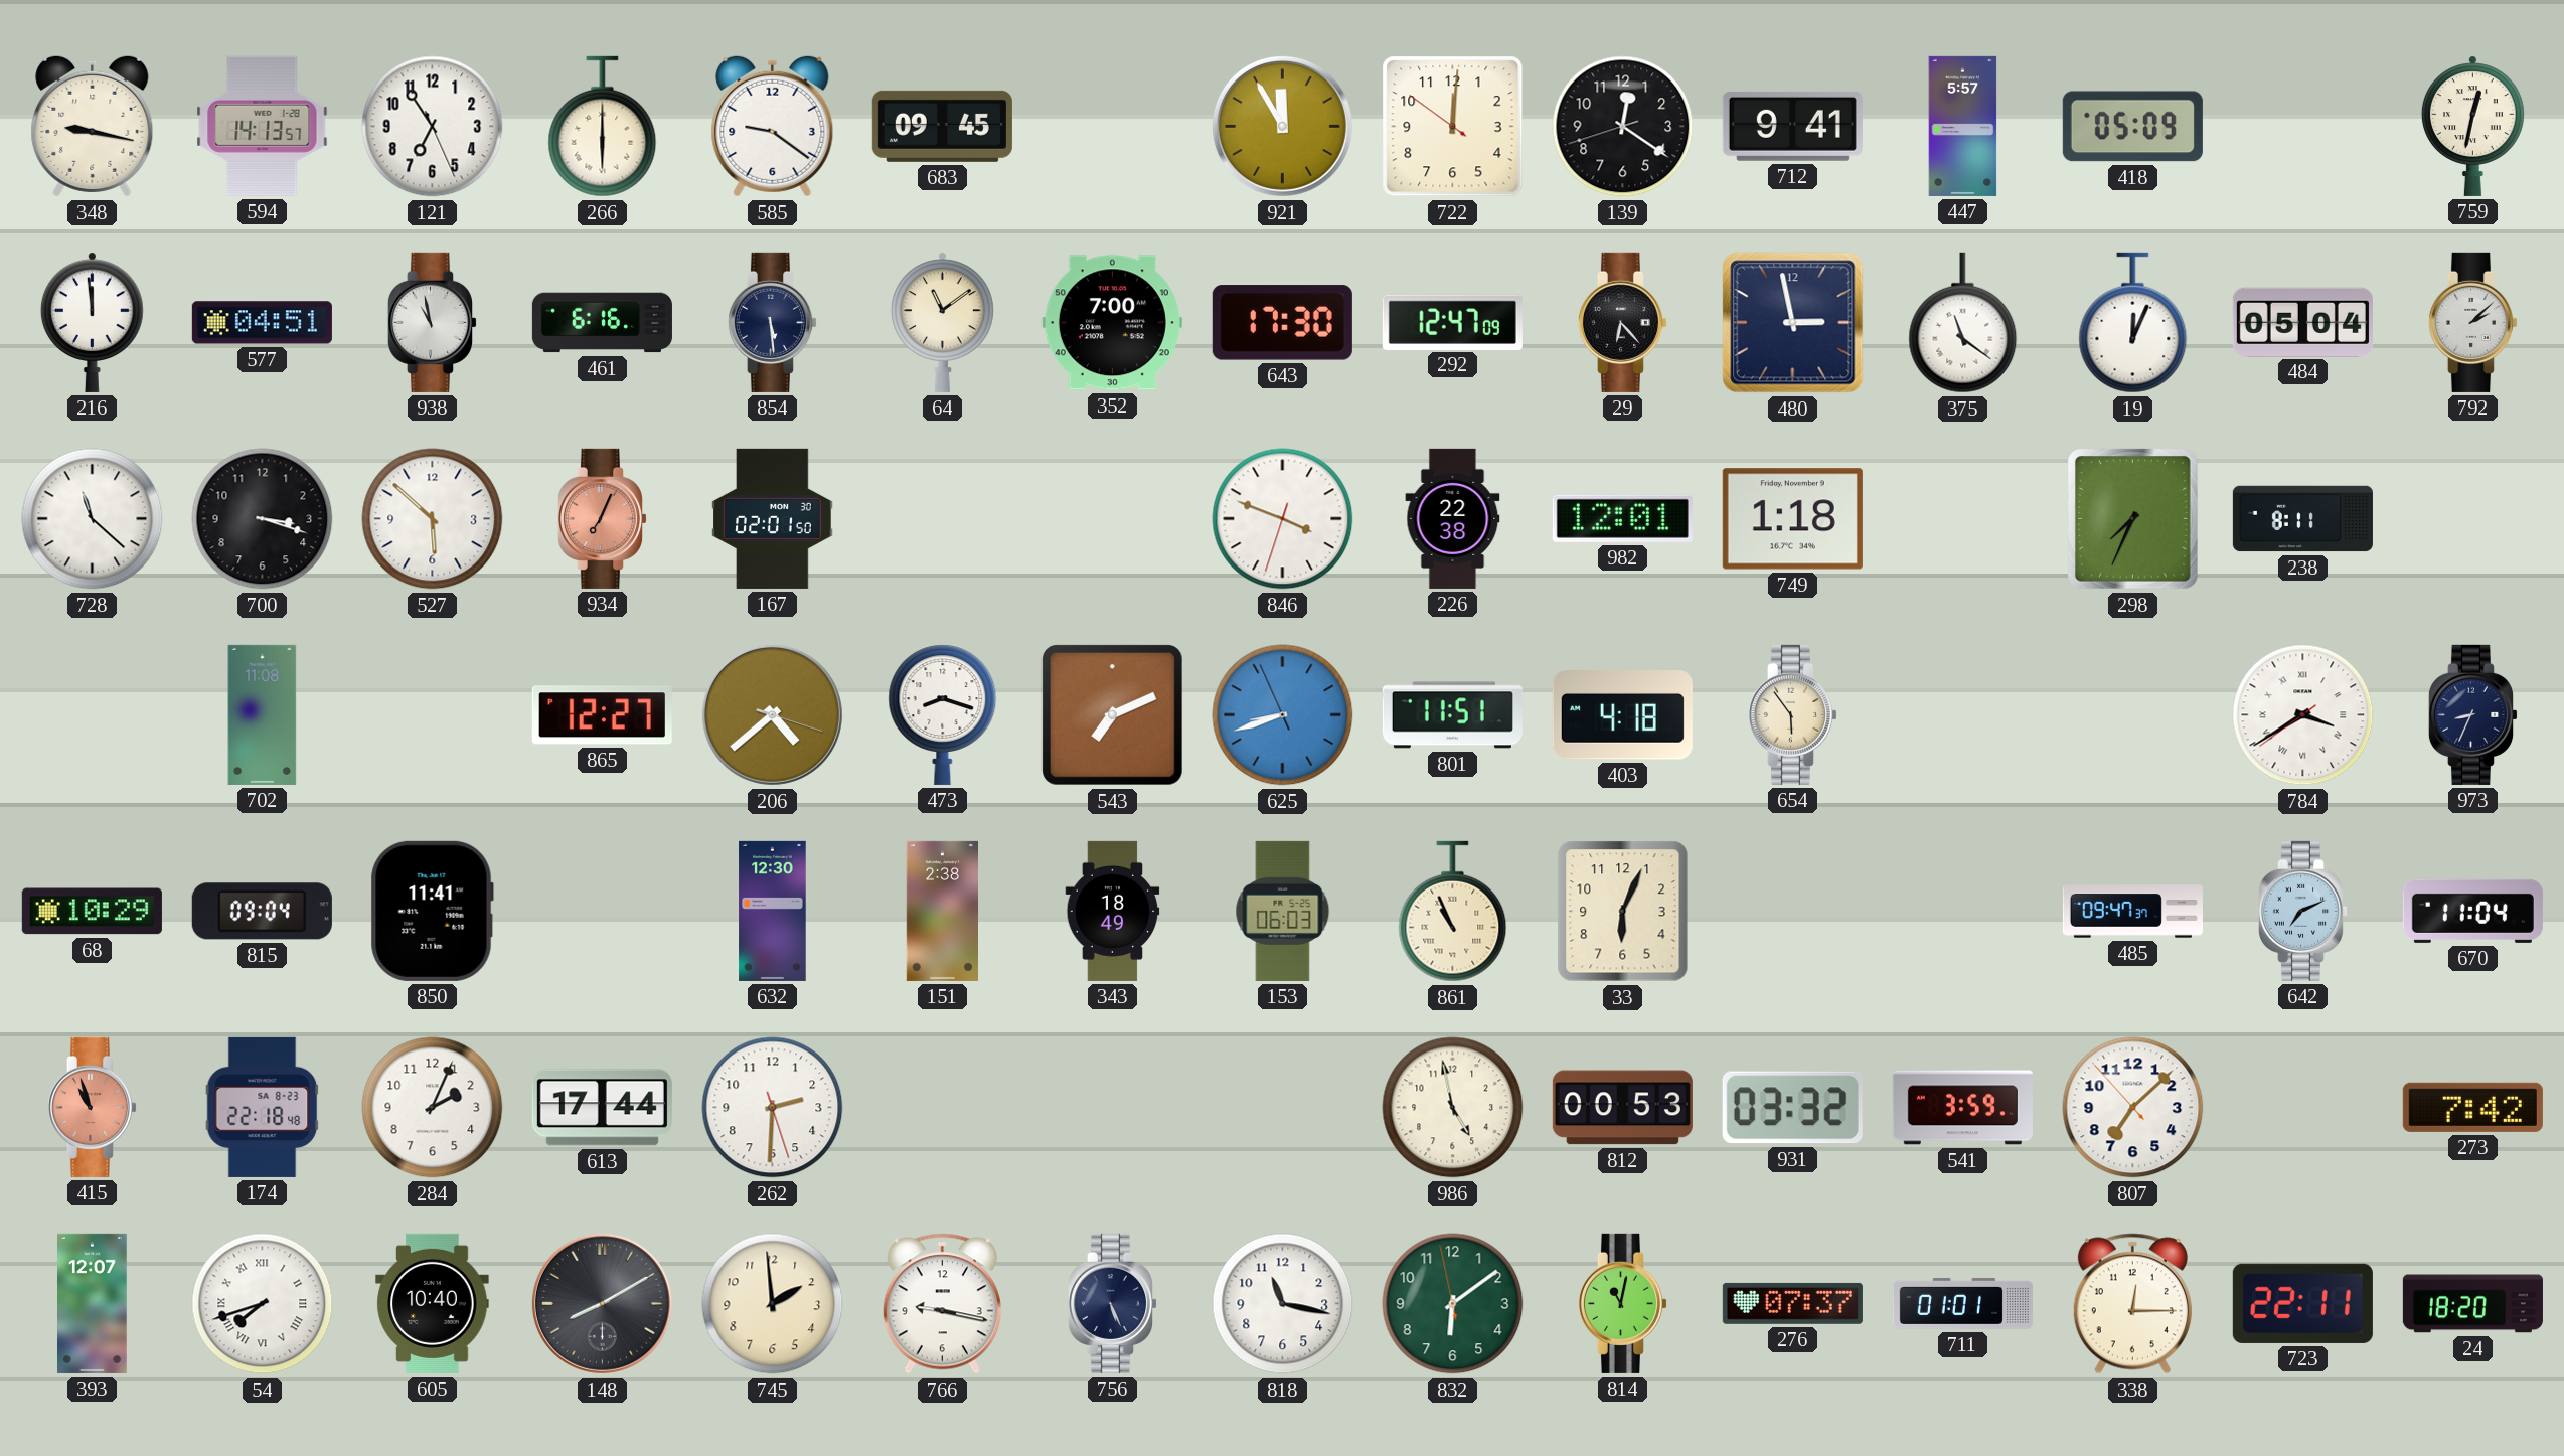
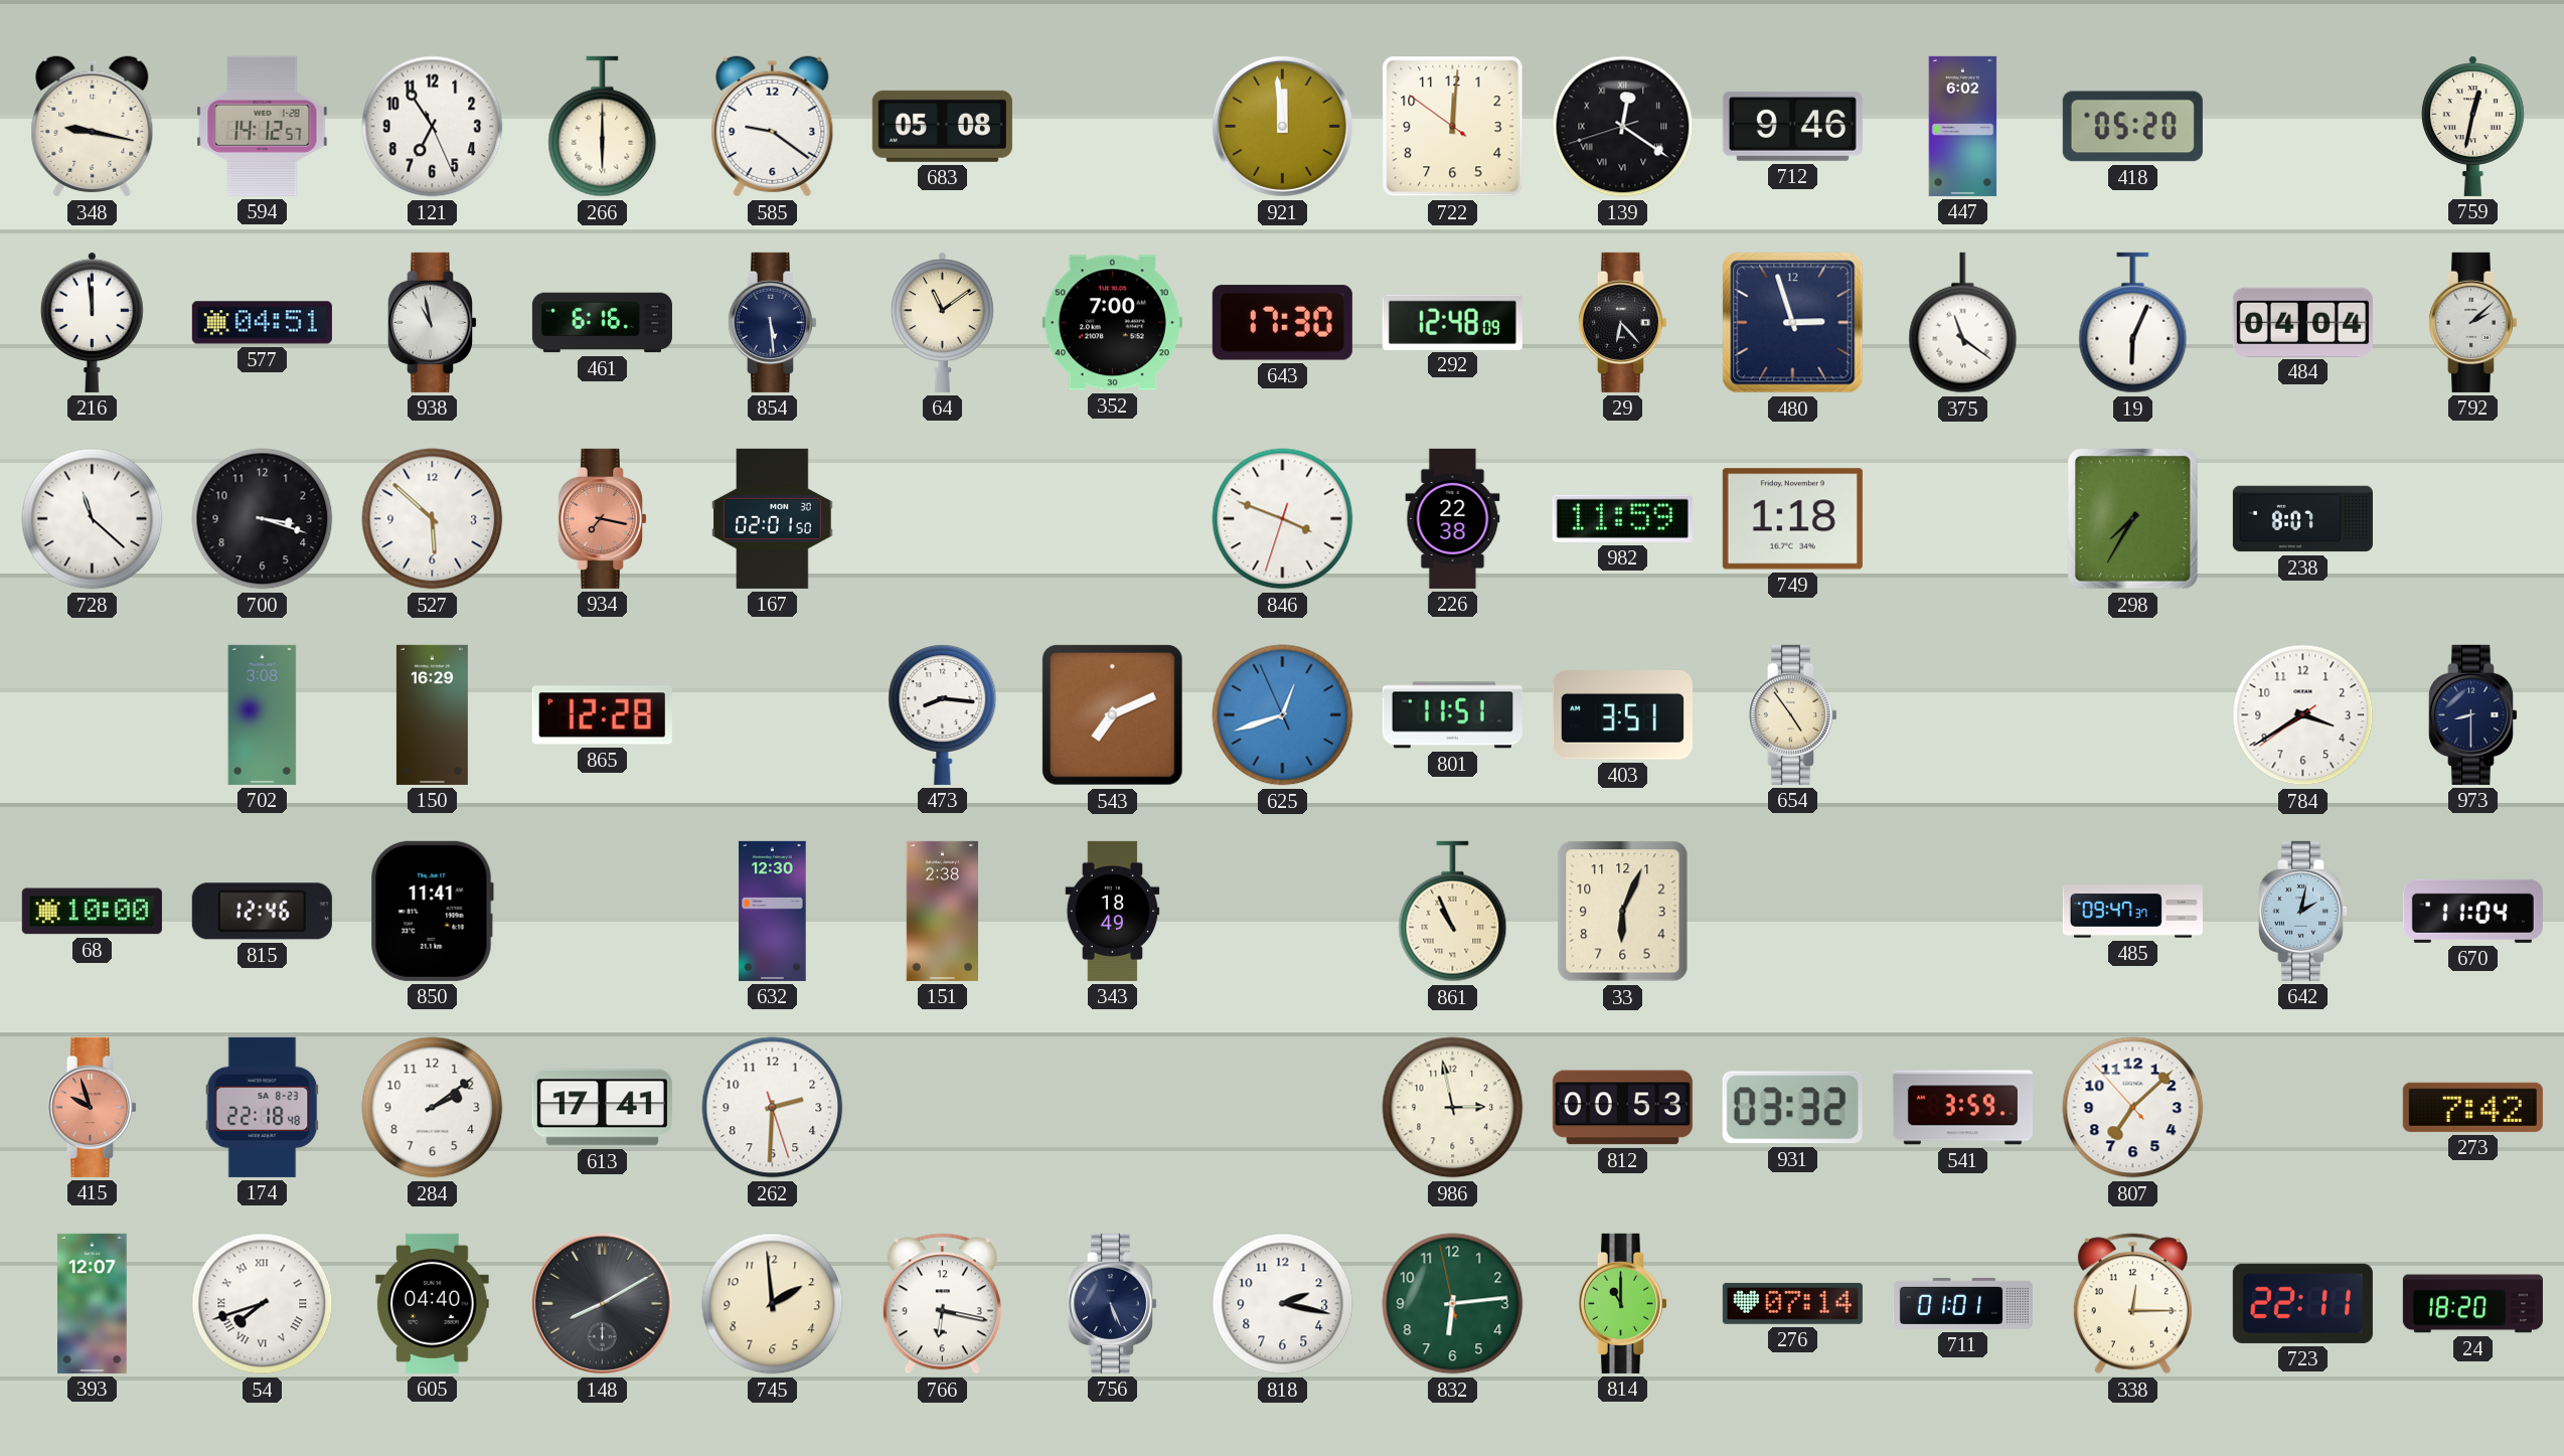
594: 14:13 -> 14:12 (263, 126)
683: 09:45 -> 05:08 (942, 126)
921: 11:55 -> 11:59 (1282, 126)
139 numerals: Arabic -> Roman (1623, 127)
712: 9:41 -> 9:46 (1792, 126)
447: 5:57 -> 6:02 (1963, 126)
418: 05:09 -> 05:20 (2132, 127)
292: 12:47 -> 12:48 (1452, 322)
480: 2:58 -> 2:57 (1793, 323)
19: 12:04 -> 6:04 (2133, 323)
484: 05:04 -> 04:04 (2302, 322)
934: 7:04 -> 7:17 (602, 518)
982: 12:01 -> 11:59 (1622, 518)
298: 7:34 -> 7:35 (2133, 519)
238: 8:11 -> 8:07 (2302, 519)
702: 11:08 -> 3:08 (263, 714)
150: none -> 16:29 (432, 714)
865: 12:27 -> 12:28 (602, 715)
206: 4:38 -> none (772, 714)
473: 8:18 -> 8:16 (943, 714)
625: 8:41 -> 12:41 (1283, 715)
403: 4:18 -> 3:51 (1622, 715)
654: 5:54 -> 4:54 (1792, 714)
784 numerals: Roman -> Arabic (2303, 715)
973: 8:34 -> 8:30 (2472, 714)
68: 10:29 -> 10:00 (92, 912)
815: 09:04 -> 12:46 (262, 912)
153: 06:03 -> none (1283, 911)
642: 7:11 -> 2:02 (2302, 911)
415: 10:57 -> 9:57 (92, 1107)
284: 2:04 -> 2:09 (433, 1108)
613: 17:44 -> 17:41 (602, 1108)
986: 4:58 -> 2:58 (1453, 1108)
605: 10:40 -> 04:40 (433, 1303)
766: 9:17 -> 6:17 (942, 1304)
818: 11:17 -> 2:17 (1283, 1304)
832: 6:08 -> 6:13 (1453, 1304)
814: 11:02 -> 11:00 (1622, 1303)
276: 07:37 -> 07:14 (1792, 1303)
